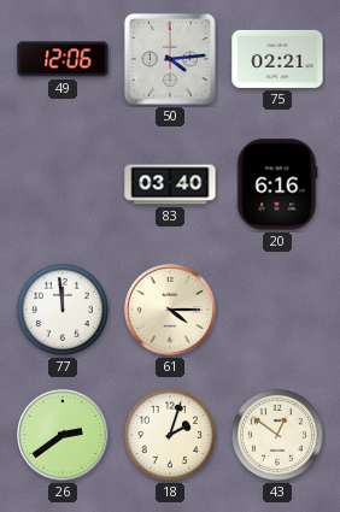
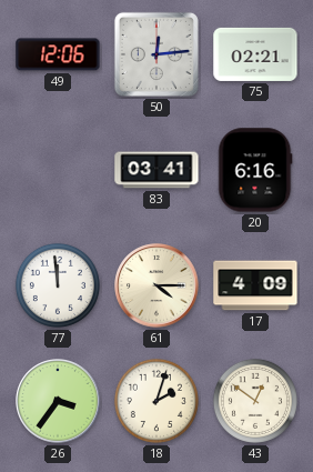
50: 4:14 -> 12:14 (156, 54)
83: 03:40 -> 03:41 (156, 170)
17: none -> 4:09 (255, 285)
26: 2:39 -> 3:36 (58, 401)
